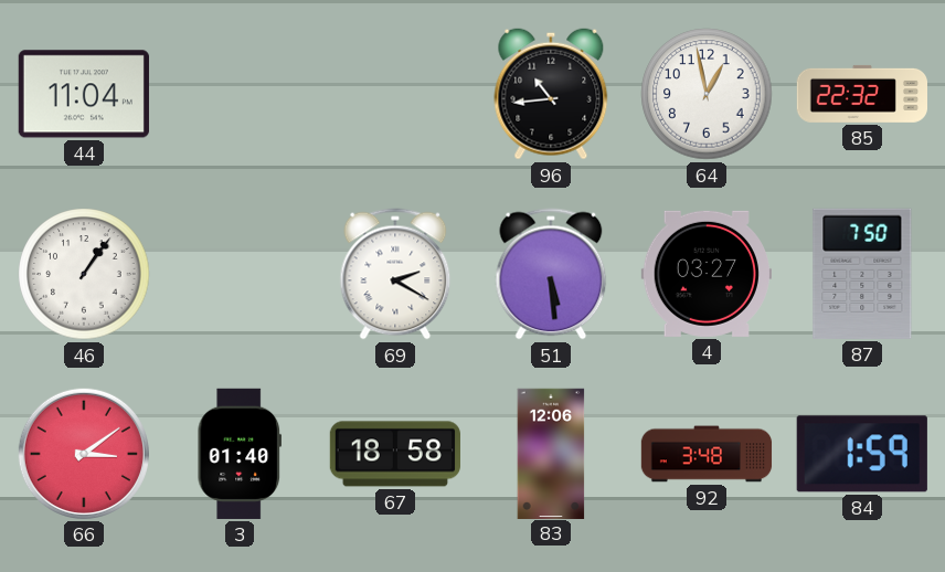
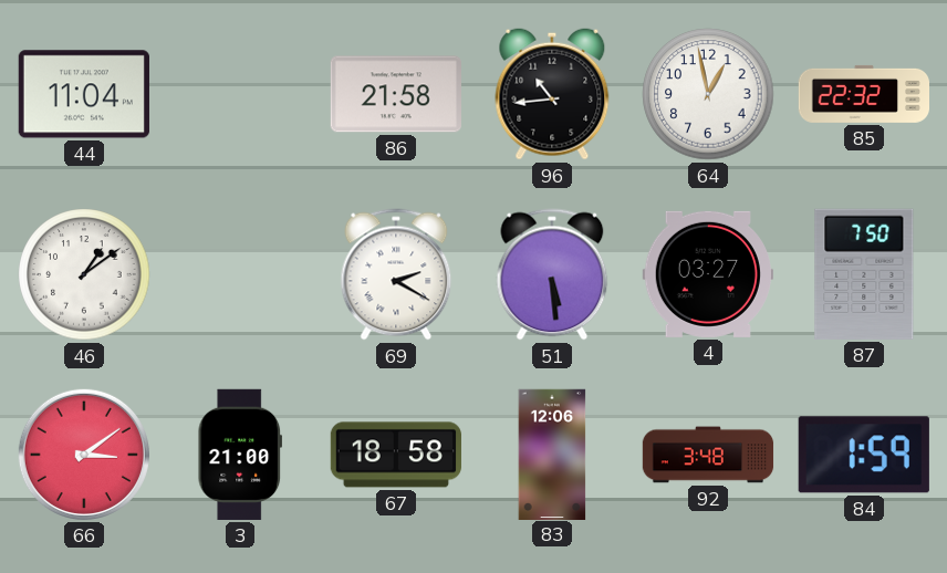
86: none -> 21:58 (396, 94)
46: 1:06 -> 1:09 (84, 274)
3: 01:40 -> 21:00 (239, 455)
